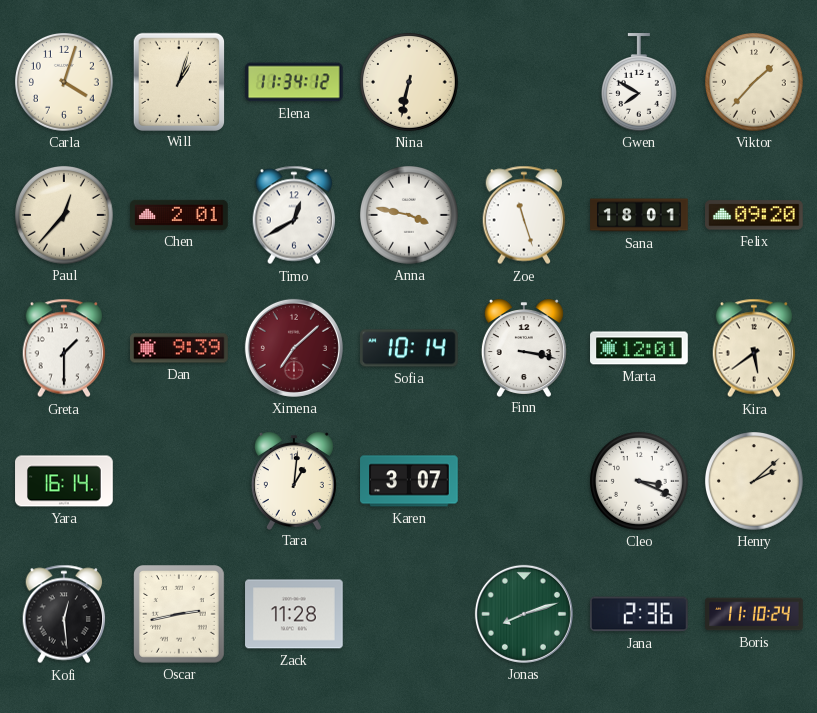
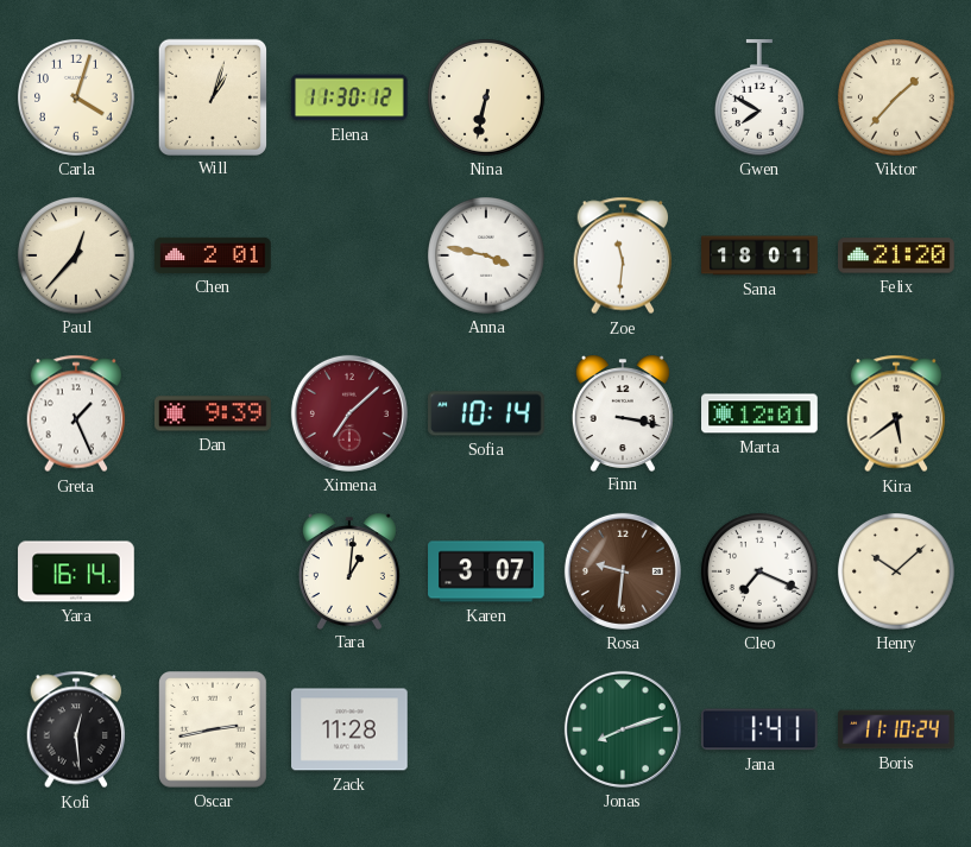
Elena: 11:34 -> 11:30 (349, 97)
Timo: 12:40 -> none (294, 215)
Zoe: 11:27 -> 11:31 (623, 255)
Felix: 09:20 -> 21:20 (896, 255)
Greta: 1:30 -> 1:26 (76, 413)
Rosa: none -> 9:31 (623, 571)
Cleo: 3:19 -> 7:19 (761, 573)
Henry: 2:08 -> 10:08 (897, 573)
Jana: 2:36 -> 1:41 (759, 729)
